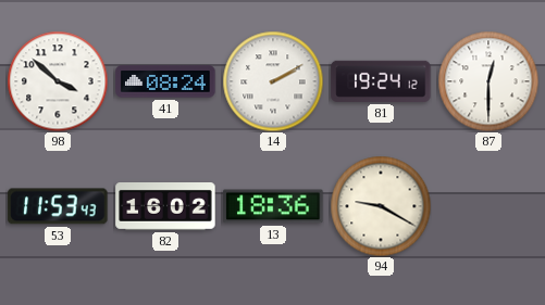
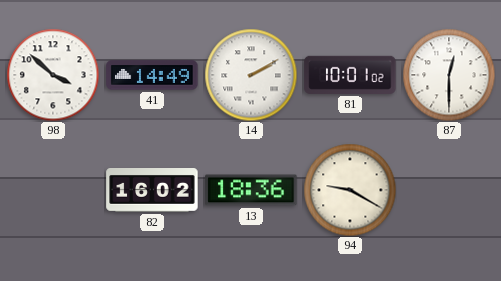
41: 08:24 -> 14:49 (152, 75)
81: 19:24 -> 10:01 (350, 75)
53: 11:53 -> none (58, 206)
